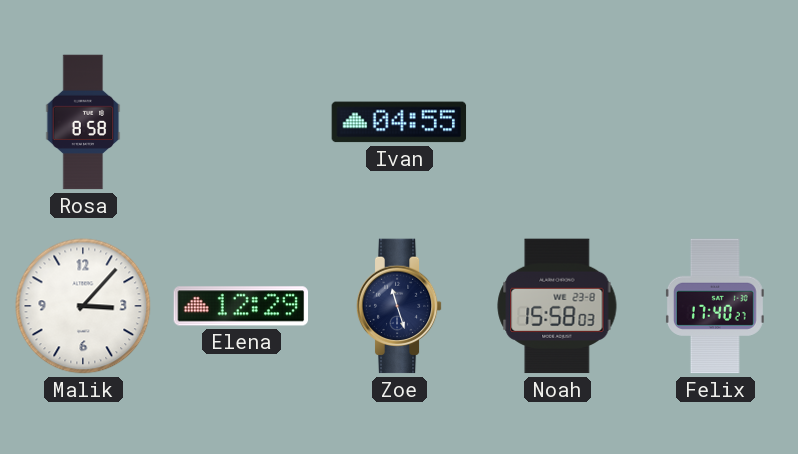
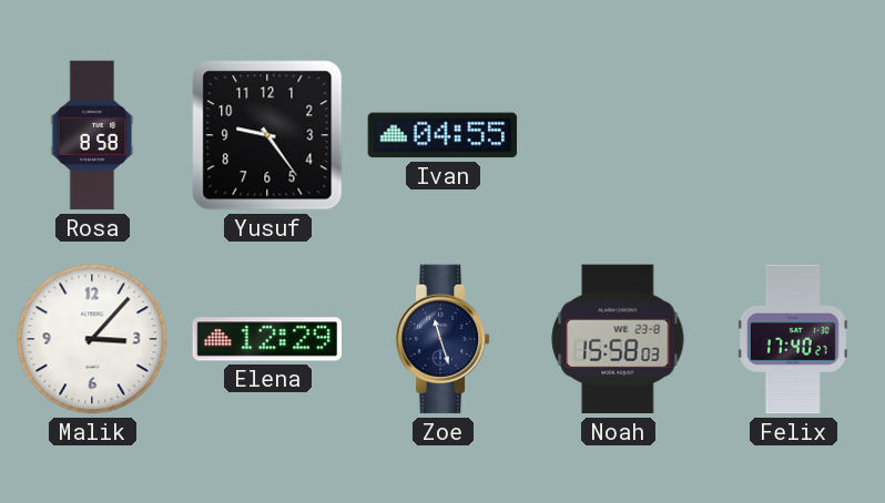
Yusuf: none -> 9:24 (267, 135)
